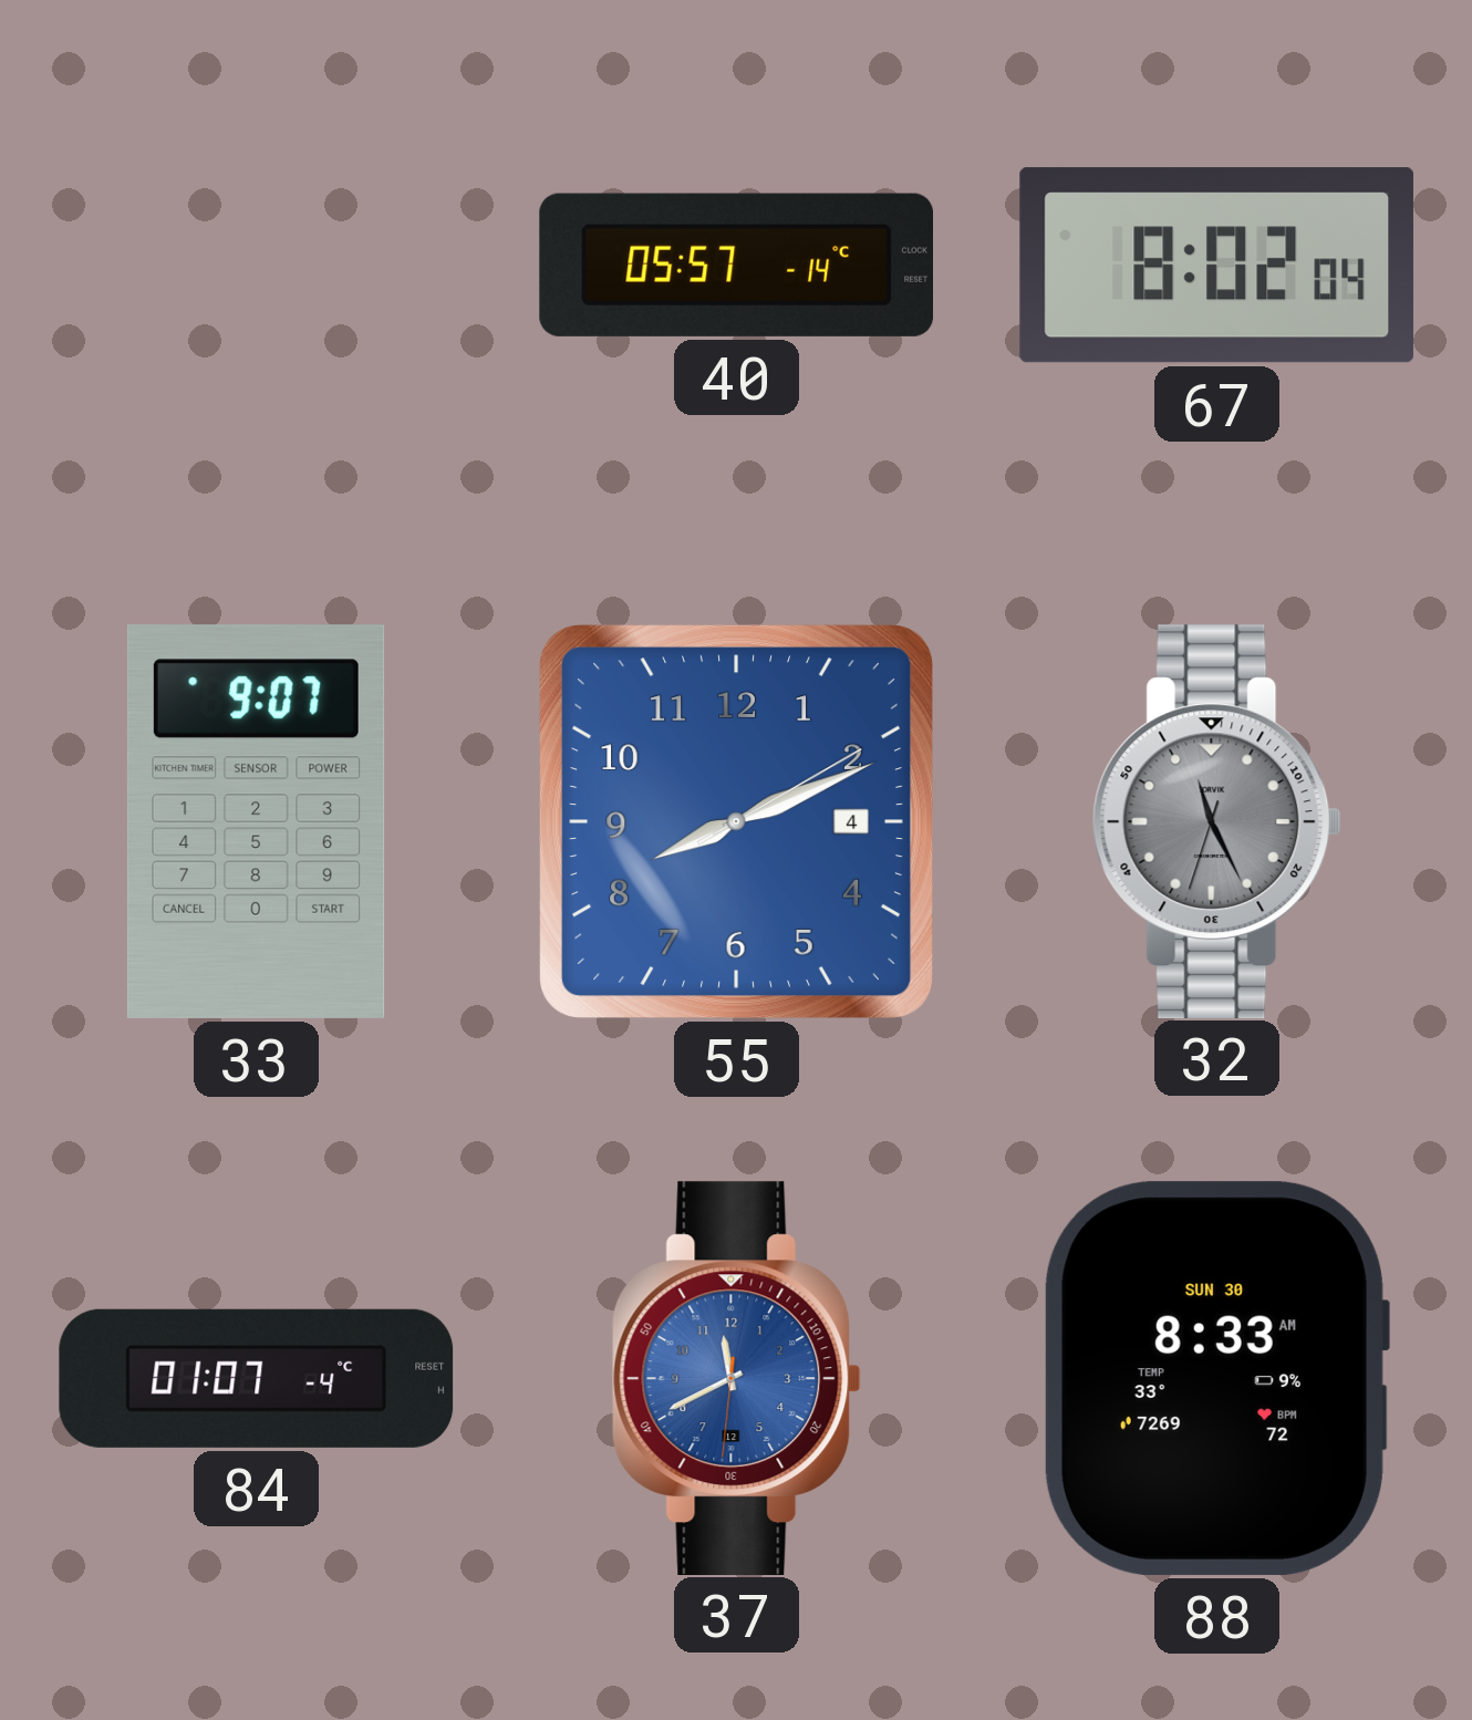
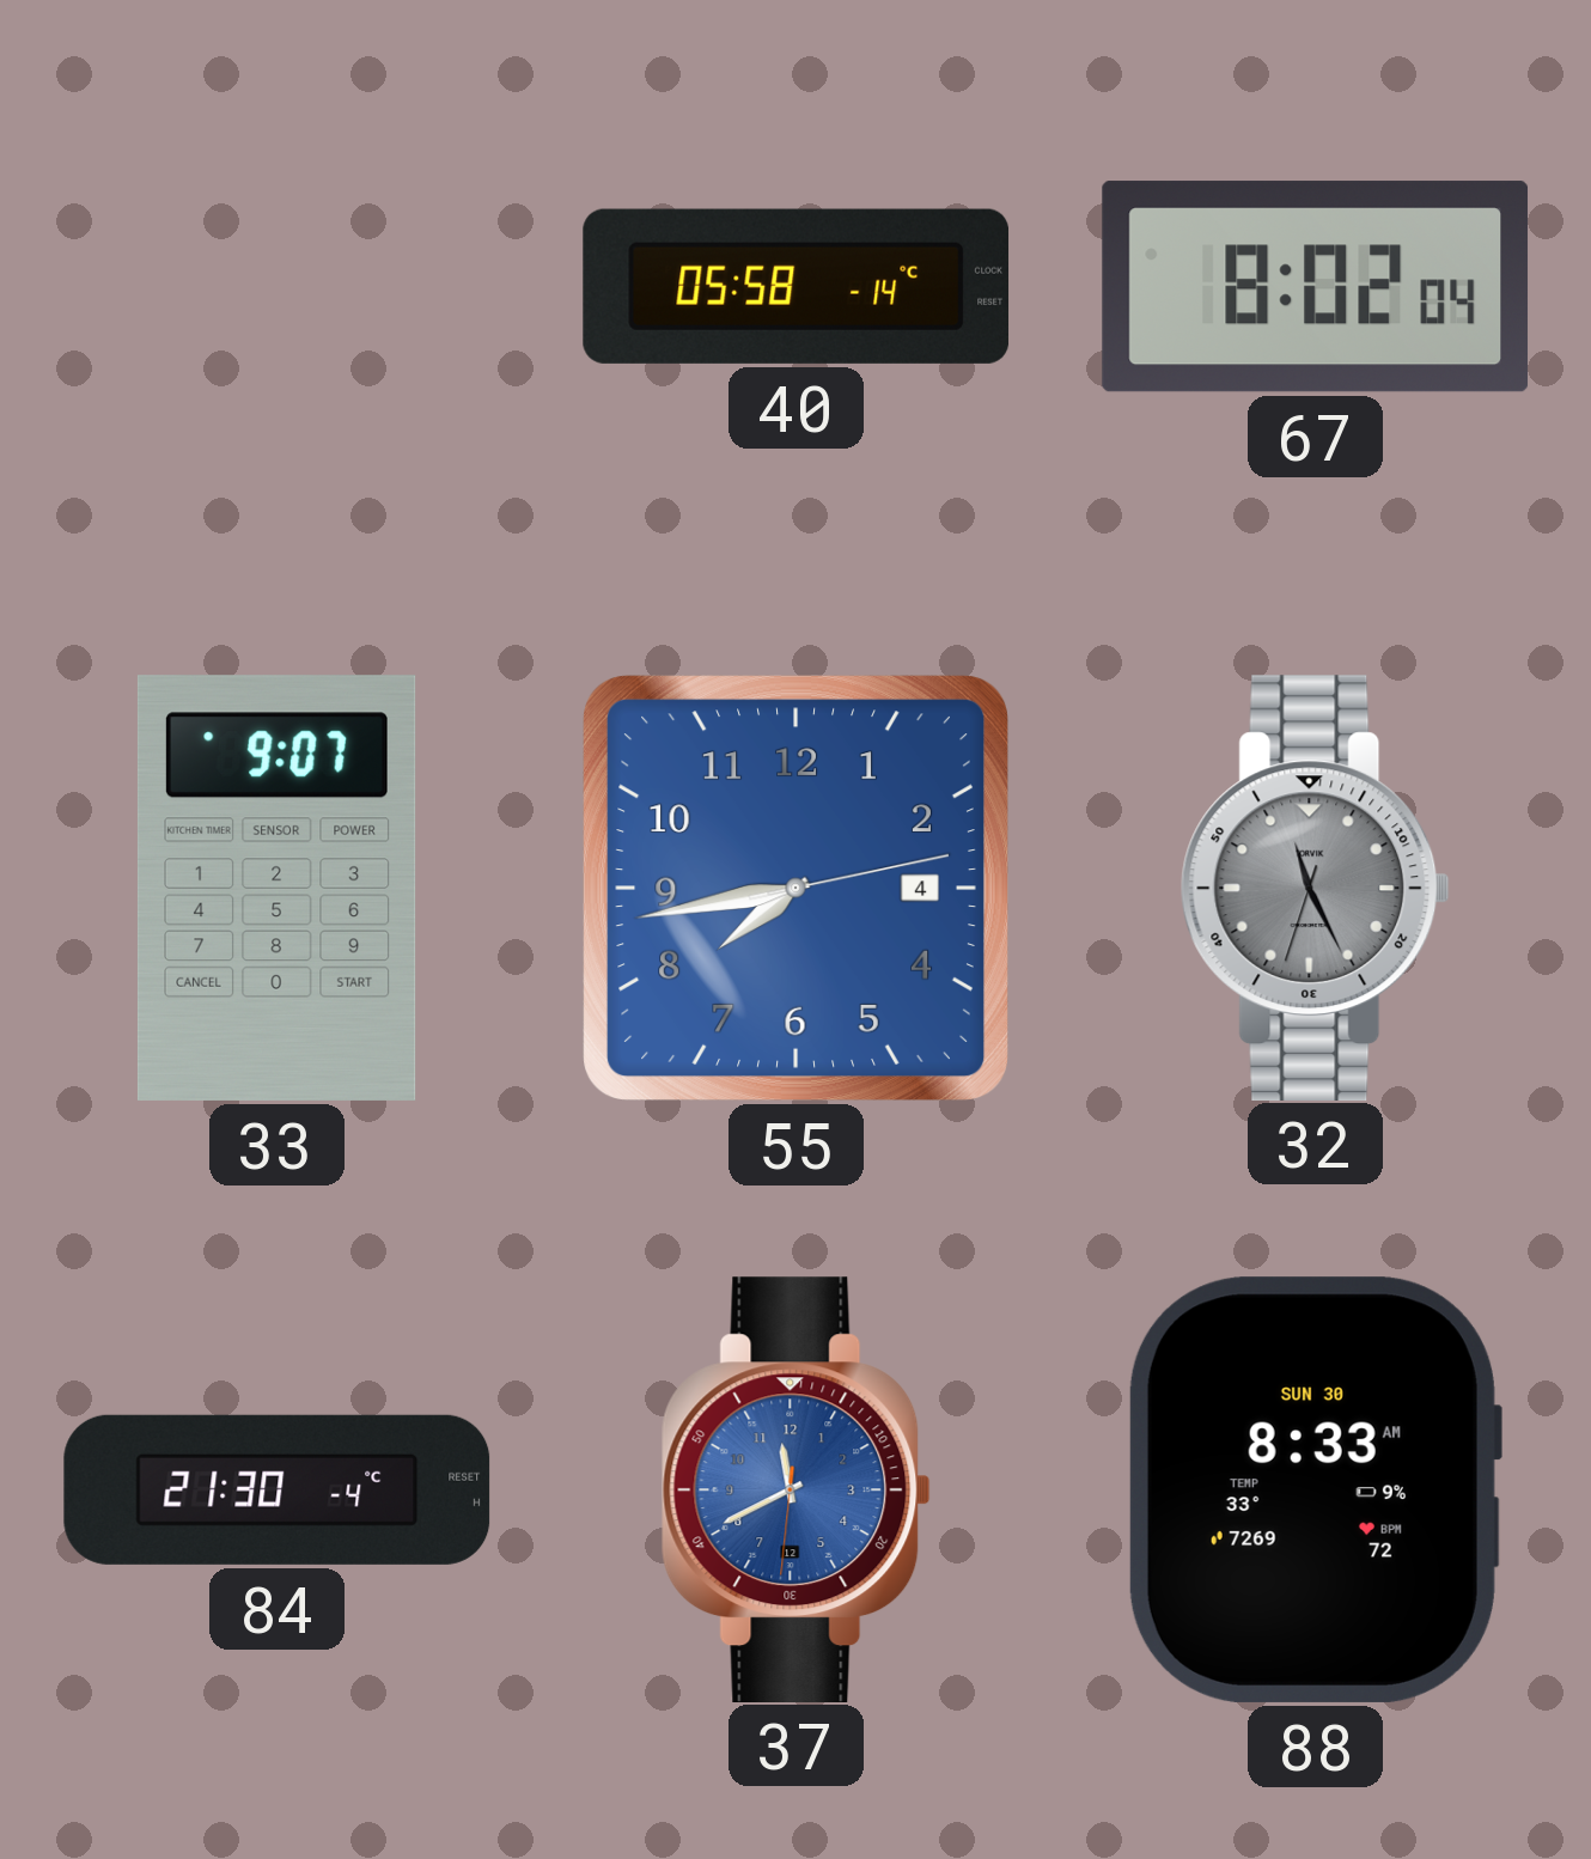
40: 05:57 -> 05:58 (797, 286)
55: 8:11 -> 7:43 (795, 888)
84: 01:07 -> 21:30 (278, 1489)
